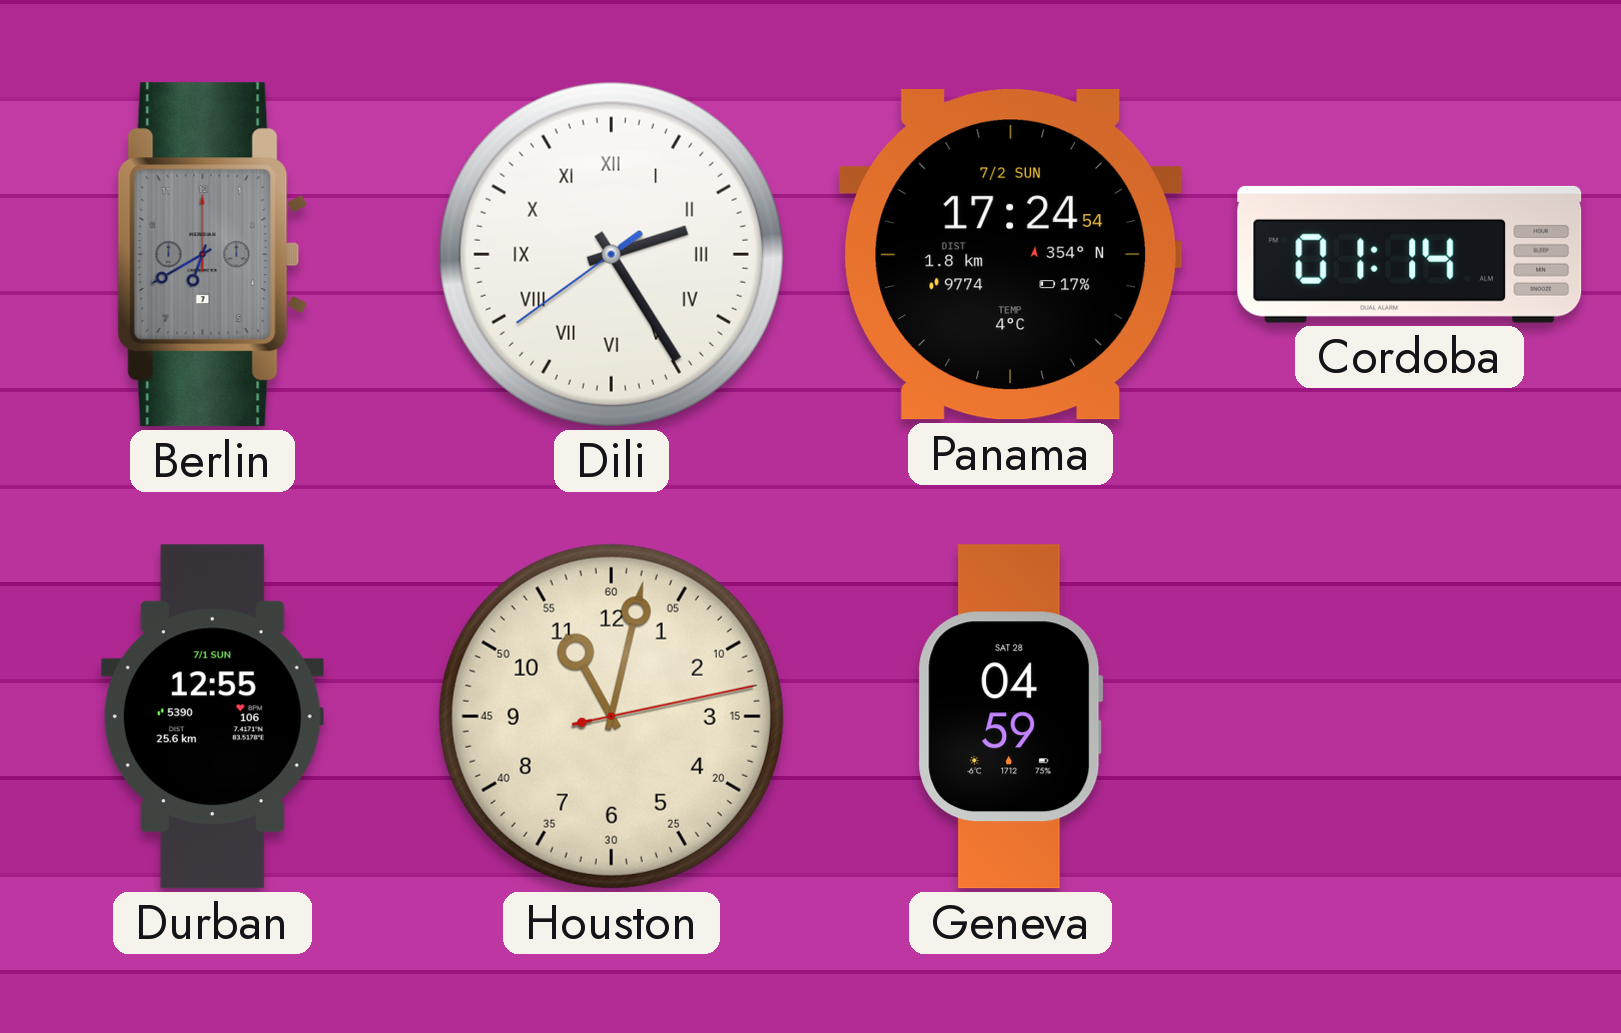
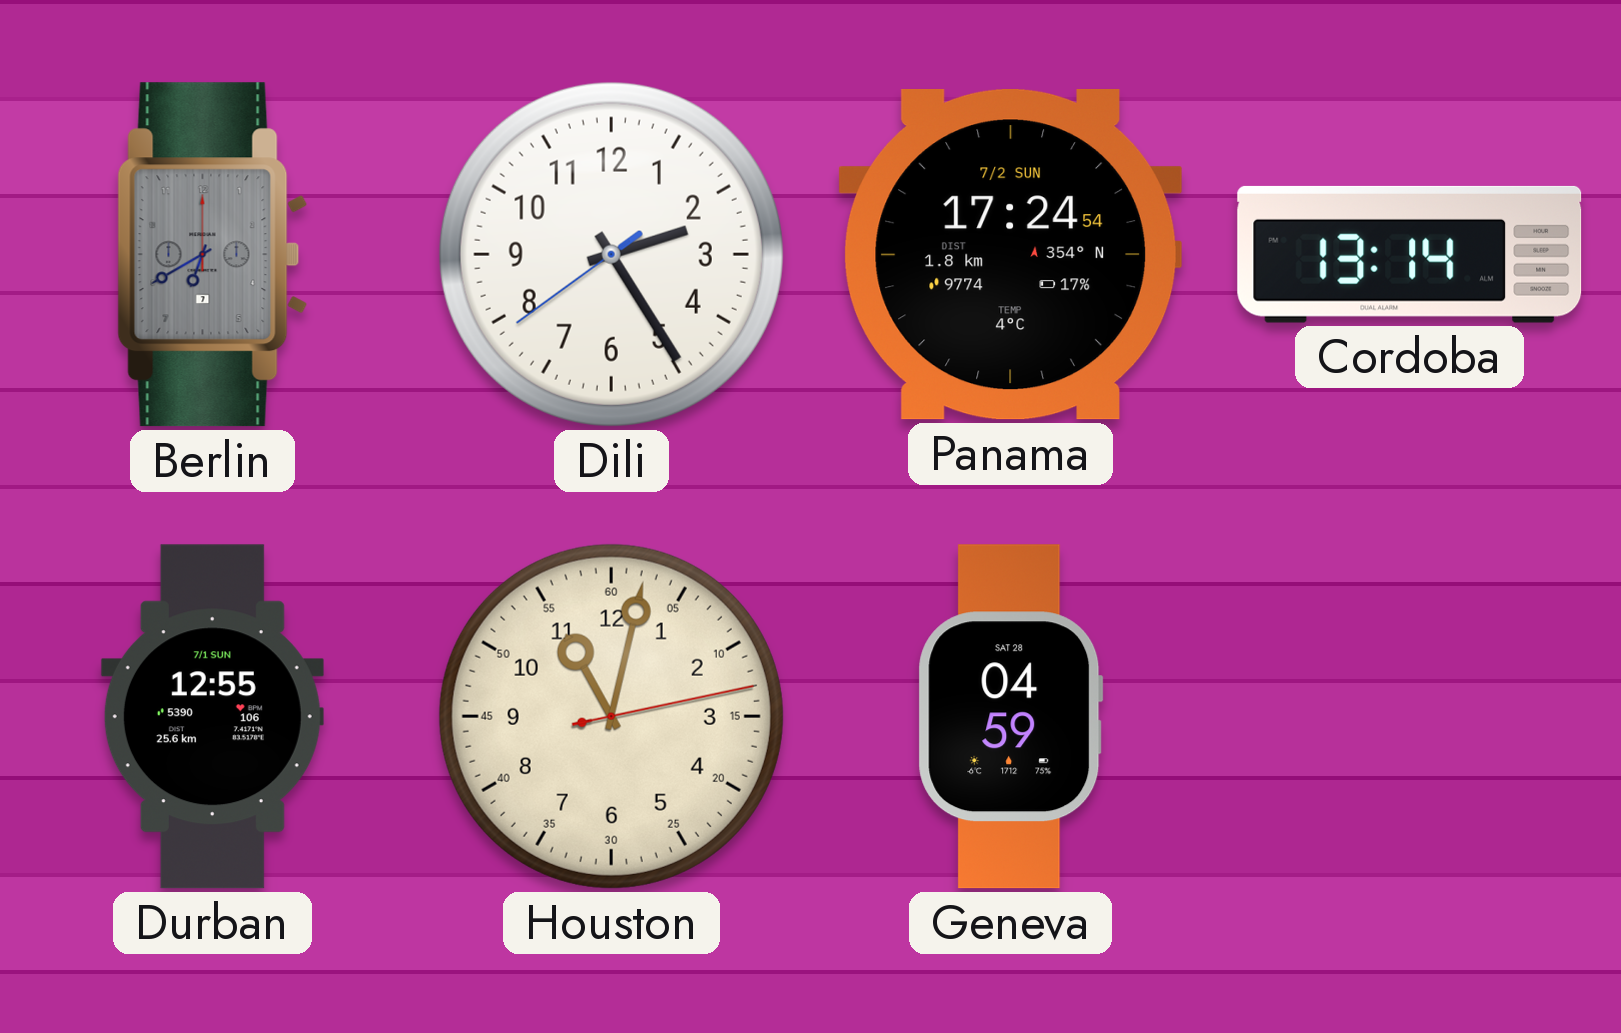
Dili numerals: Roman -> Arabic (611, 254)
Cordoba: 01:14 -> 13:14 (1410, 254)
